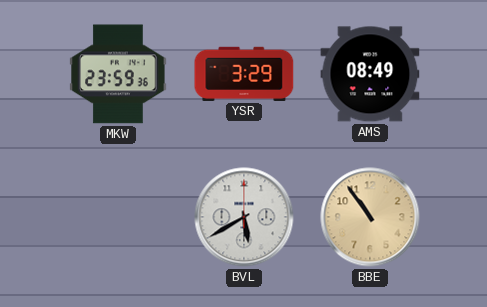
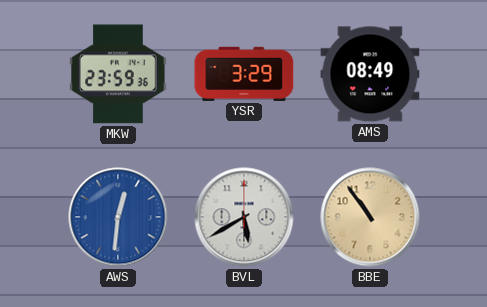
AWS: none -> 12:31 (118, 217)
